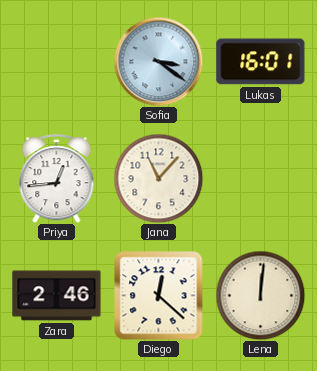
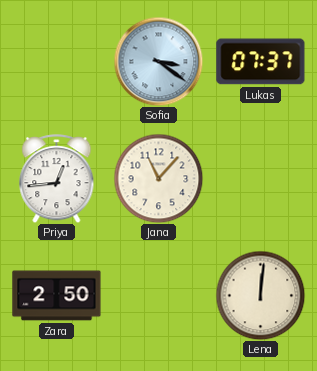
Lukas: 16:01 -> 07:37 (261, 62)
Zara: 2:46 -> 2:50 (57, 296)
Diego: 12:22 -> none (159, 296)
